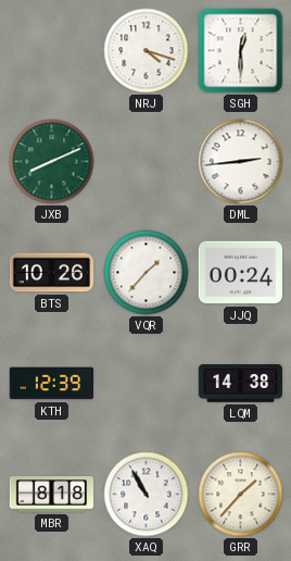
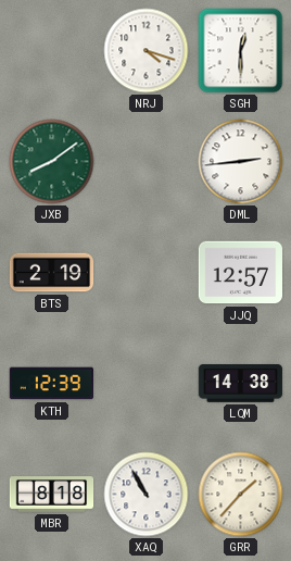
JXB: 8:11 -> 8:09 (52, 162)
BTS: 10:26 -> 2:19 (52, 273)
VQR: 1:37 -> none (147, 273)
JJQ: 00:24 -> 12:57 (241, 273)
